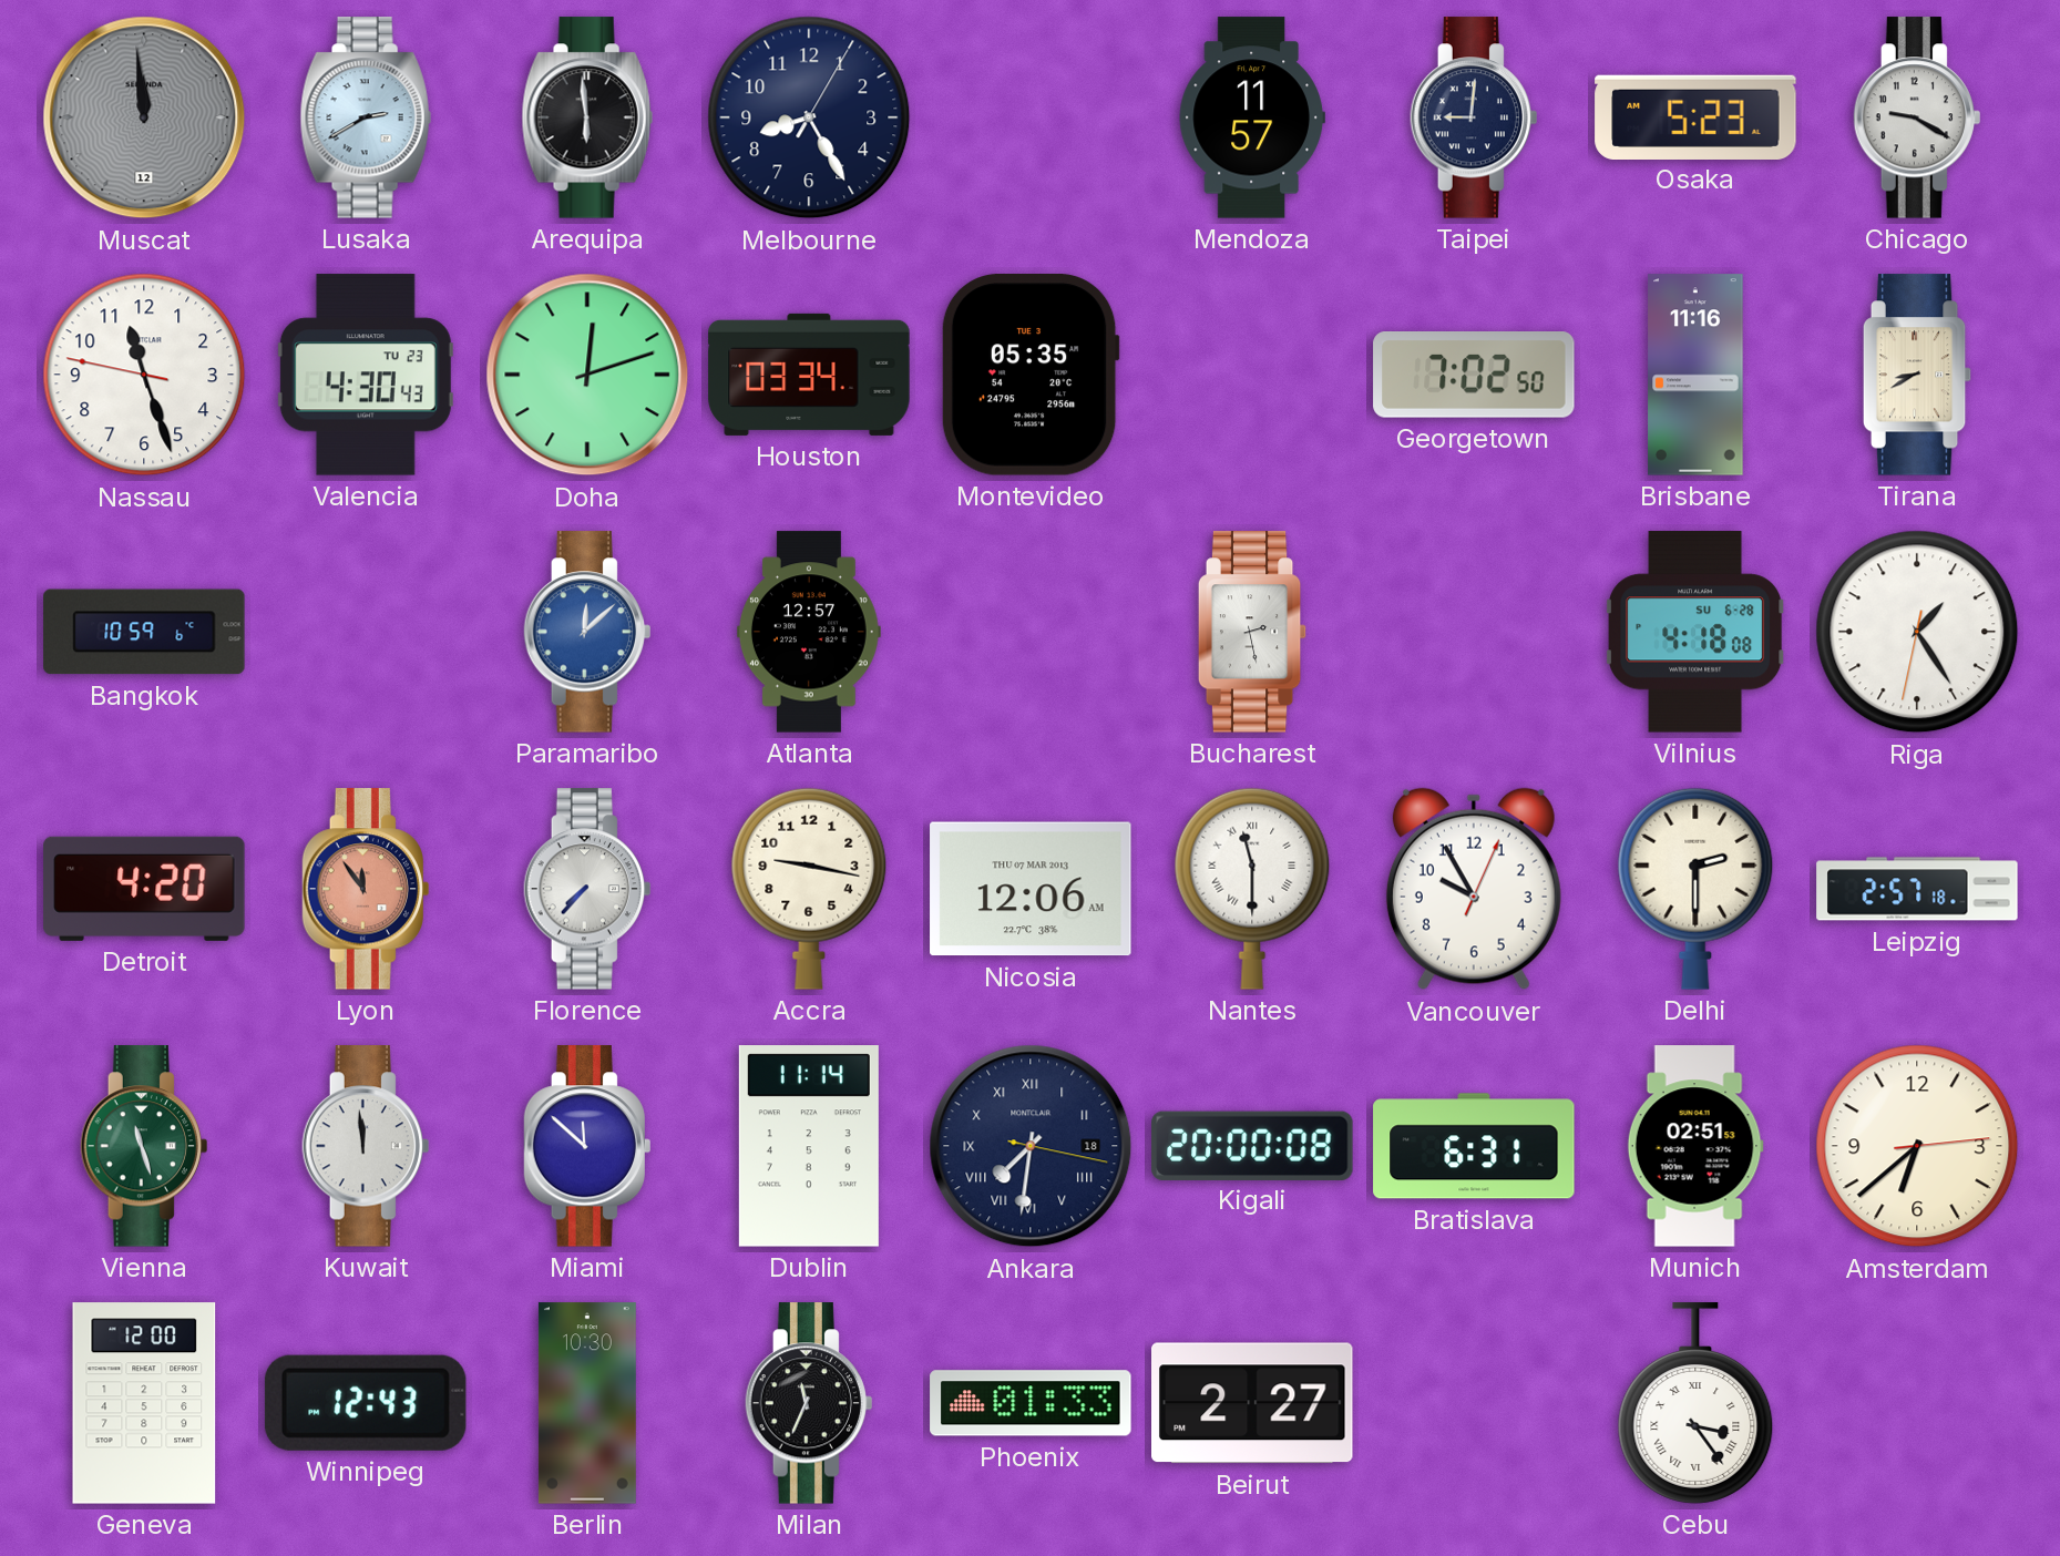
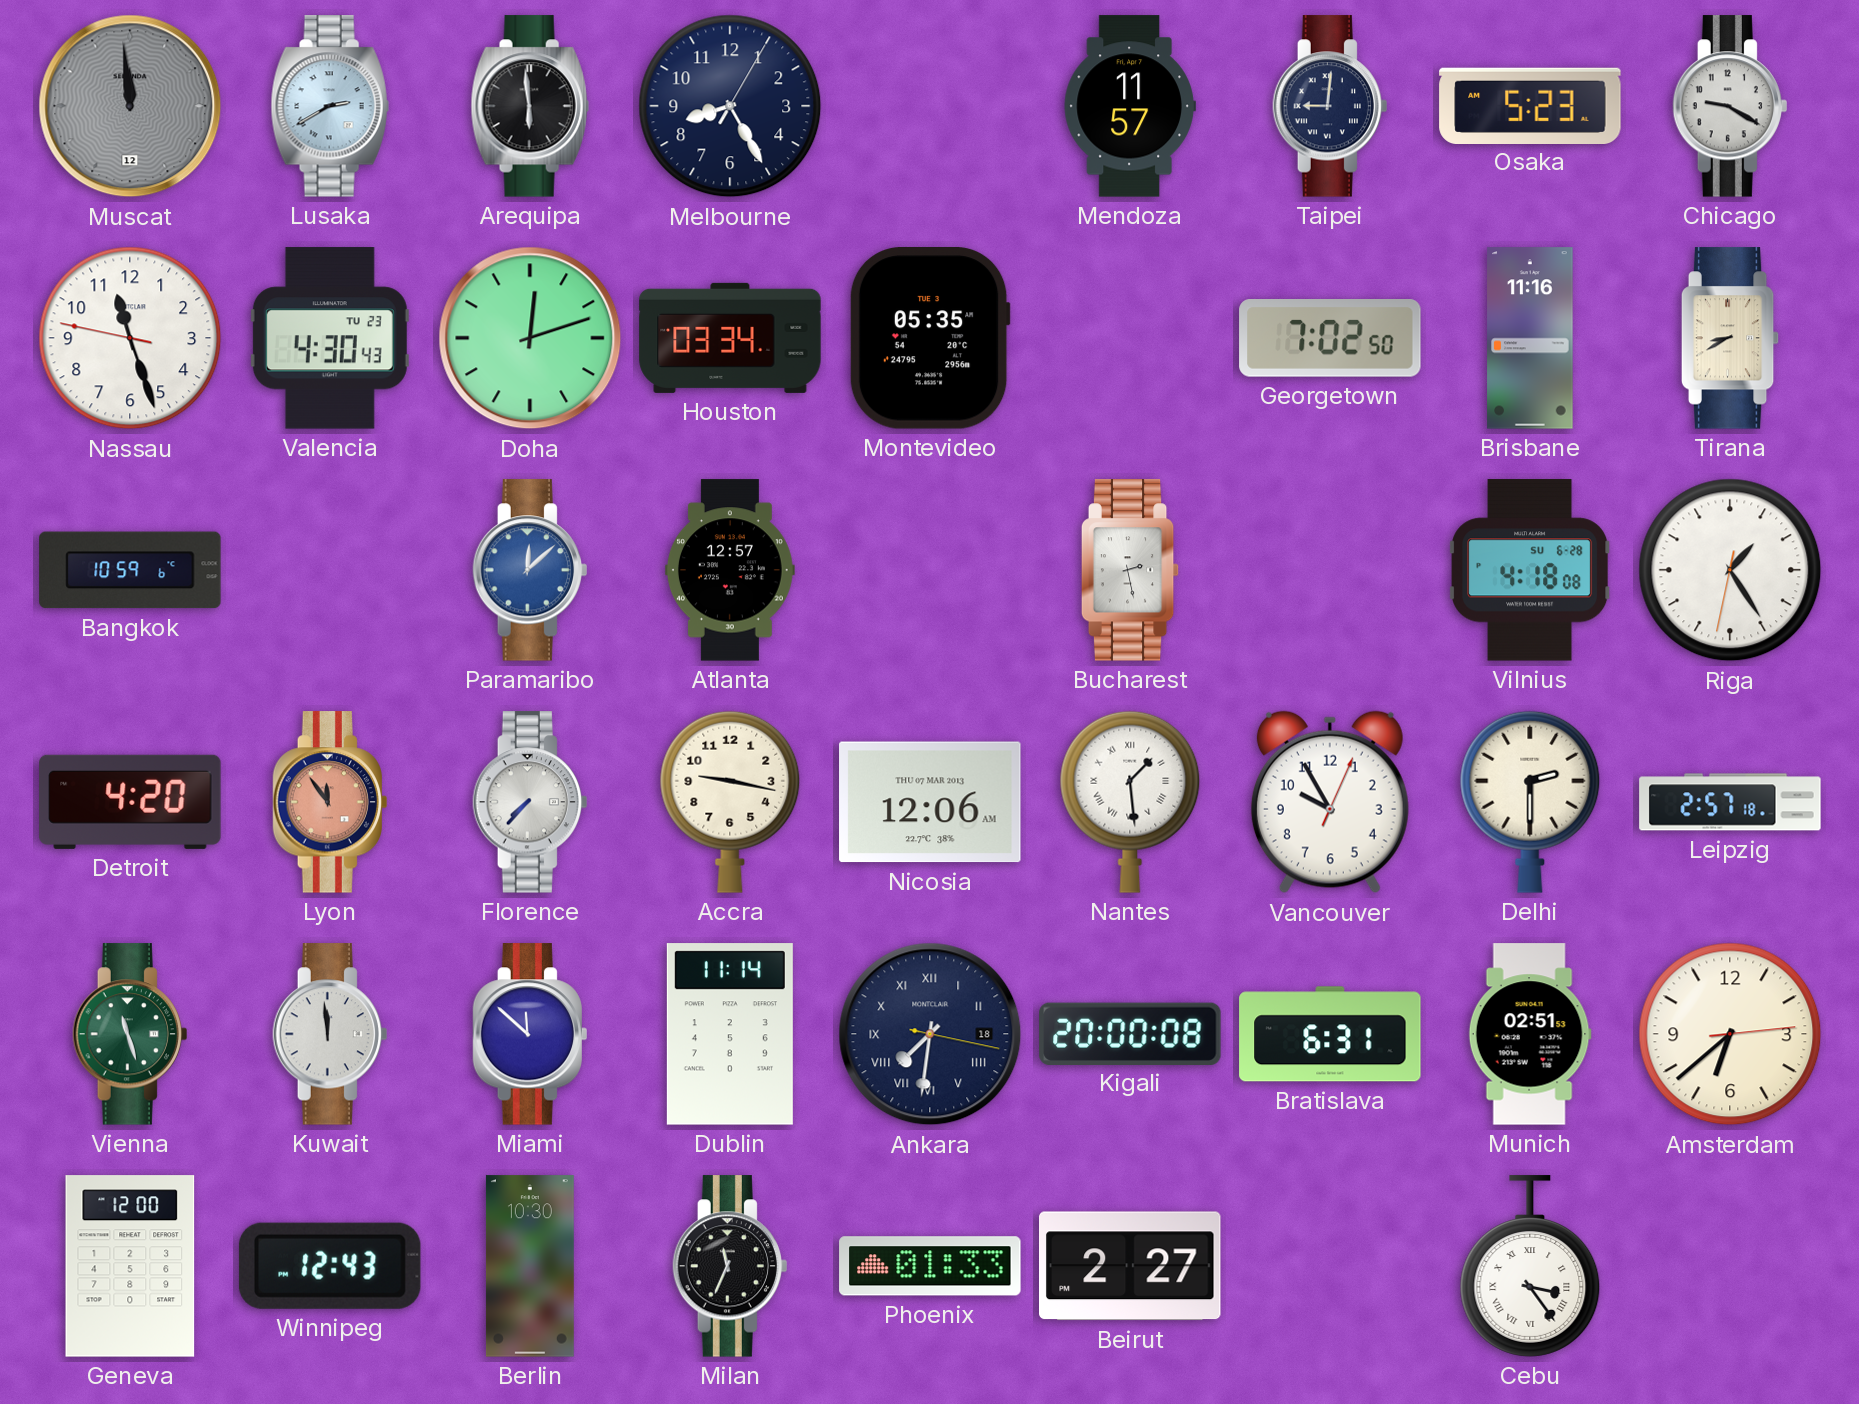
Nantes: 11:30 -> 1:29 (1130, 802)
